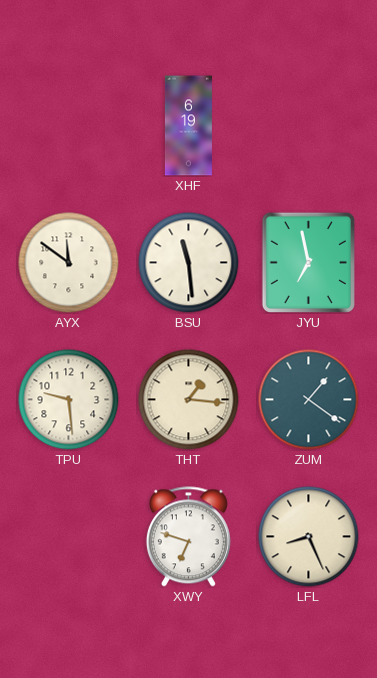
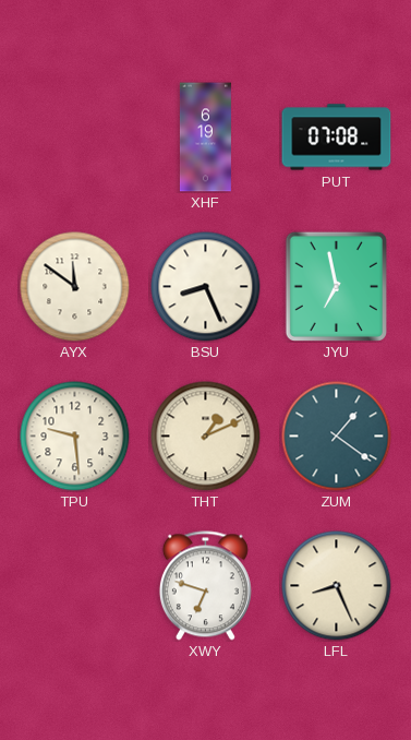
PUT: none -> 07:08 (337, 138)
BSU: 11:29 -> 8:26 (206, 287)
THT: 1:16 -> 1:11 (206, 437)
